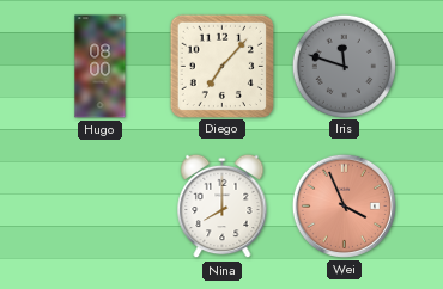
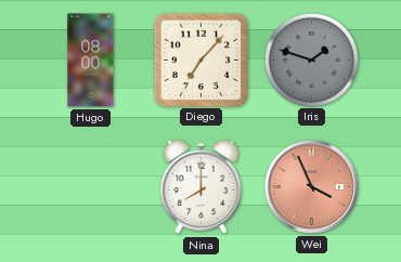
Iris: 11:48 -> 1:48 (311, 60)
